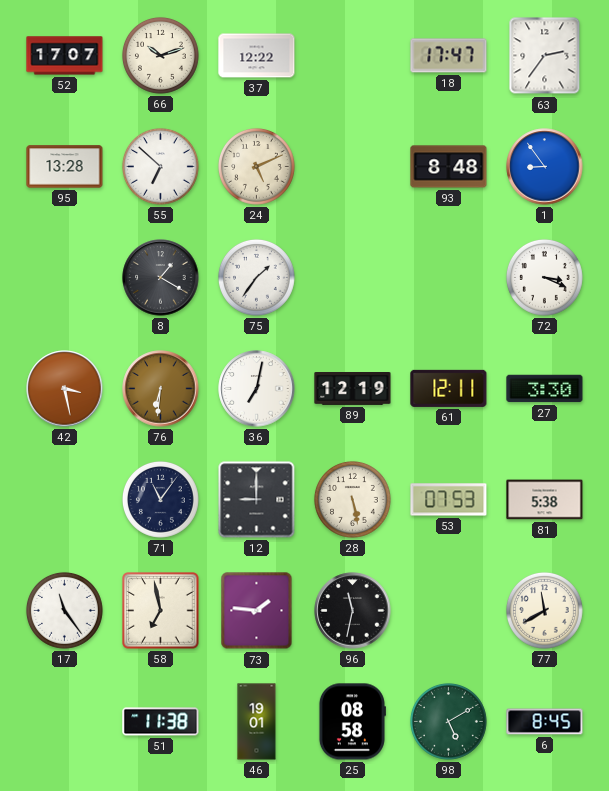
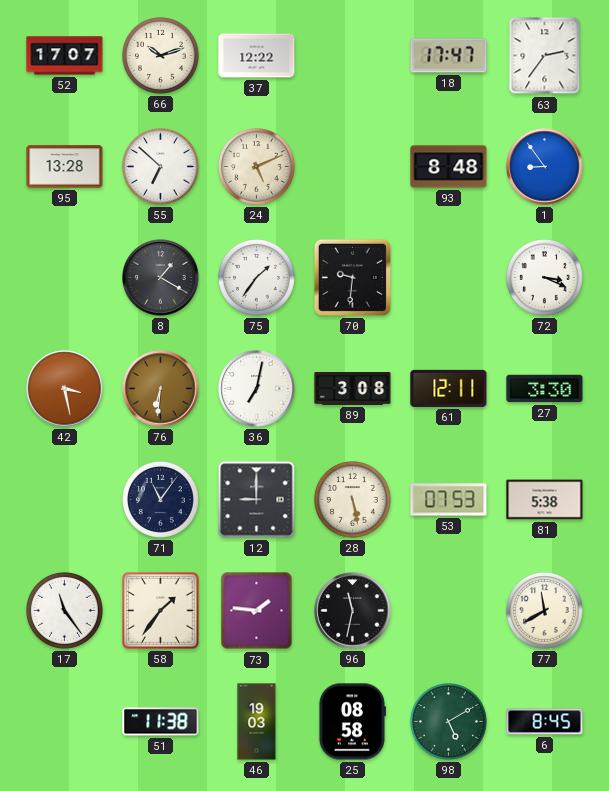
70: none -> 9:31 (352, 277)
89: 12:19 -> 3:08 (353, 389)
58: 6:58 -> 1:36 (161, 611)
46: 19:01 -> 19:03 (257, 722)
